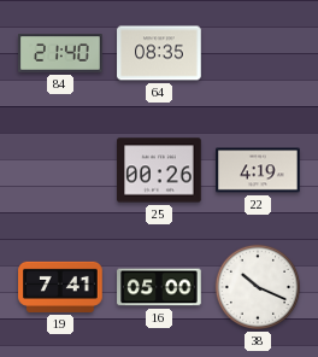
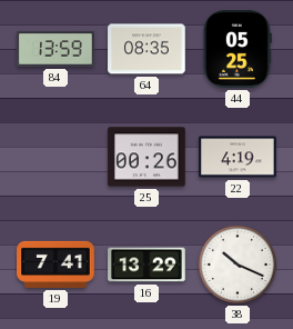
84: 21:40 -> 13:59 (55, 49)
44: none -> 05:25 (239, 49)
16: 05:00 -> 13:29 (146, 265)
